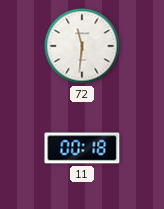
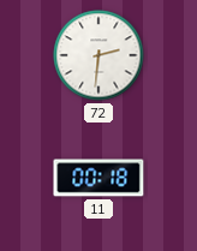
72: 11:31 -> 2:31 (98, 55)
